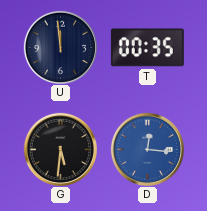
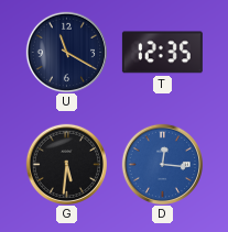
U: 11:59 -> 11:20 (66, 52)
T: 00:35 -> 12:35 (162, 53)
